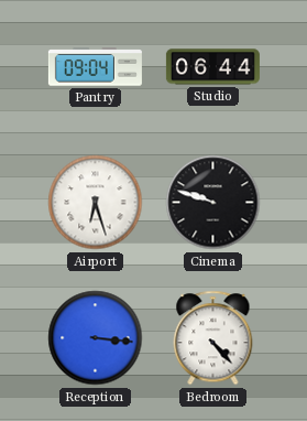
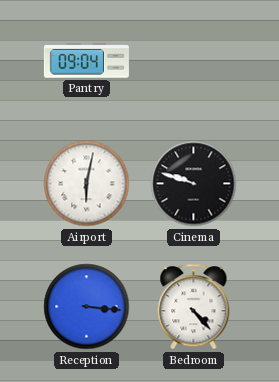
Studio: 06:44 -> none (212, 67)
Airport: 6:27 -> 6:02 (87, 184)
